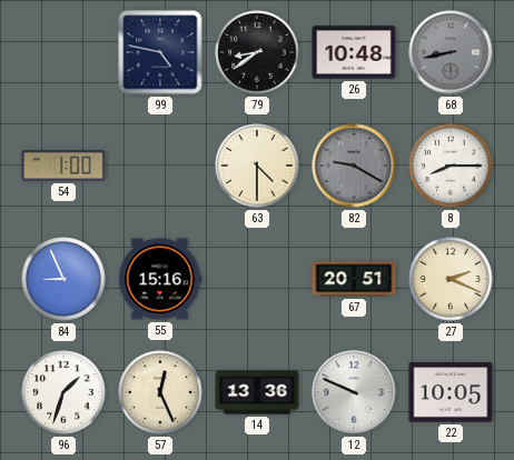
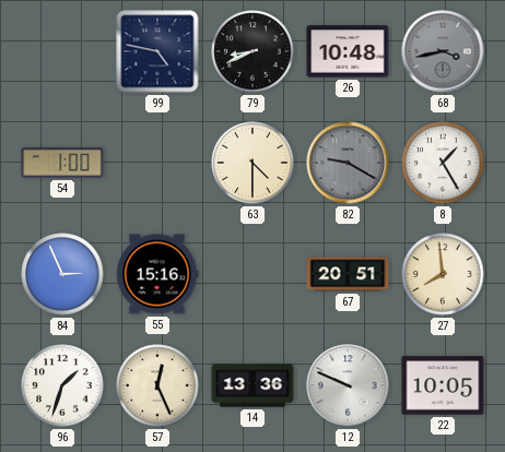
79: 8:39 -> 8:41 (252, 51)
68: 8:43 -> 3:43 (443, 51)
8: 8:15 -> 1:25 (443, 163)
84: 8:56 -> 2:56 (62, 274)
27: 2:19 -> 7:59 (443, 274)
